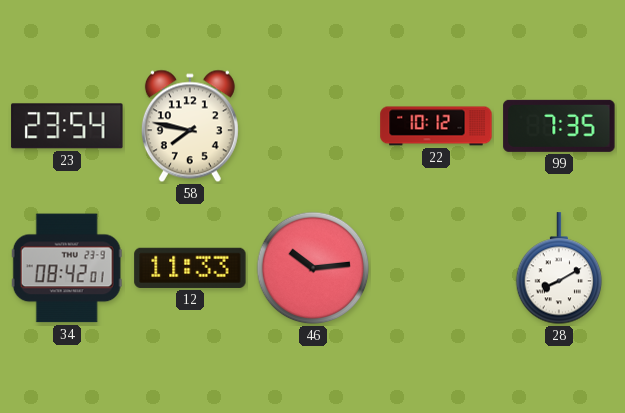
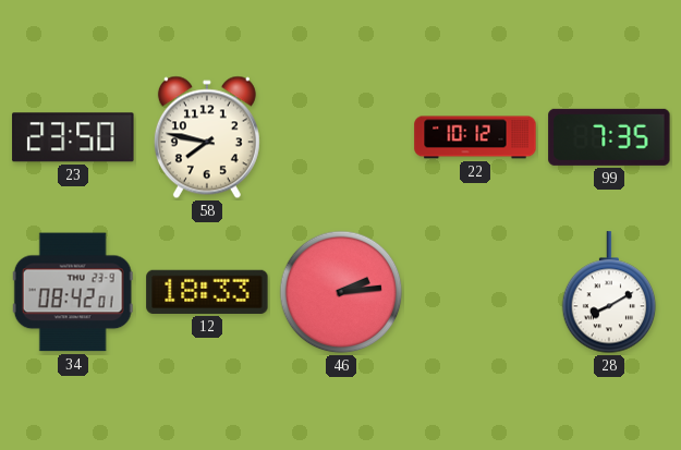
23: 23:54 -> 23:50 (73, 137)
12: 11:33 -> 18:33 (207, 292)
46: 10:14 -> 2:14 (341, 292)
